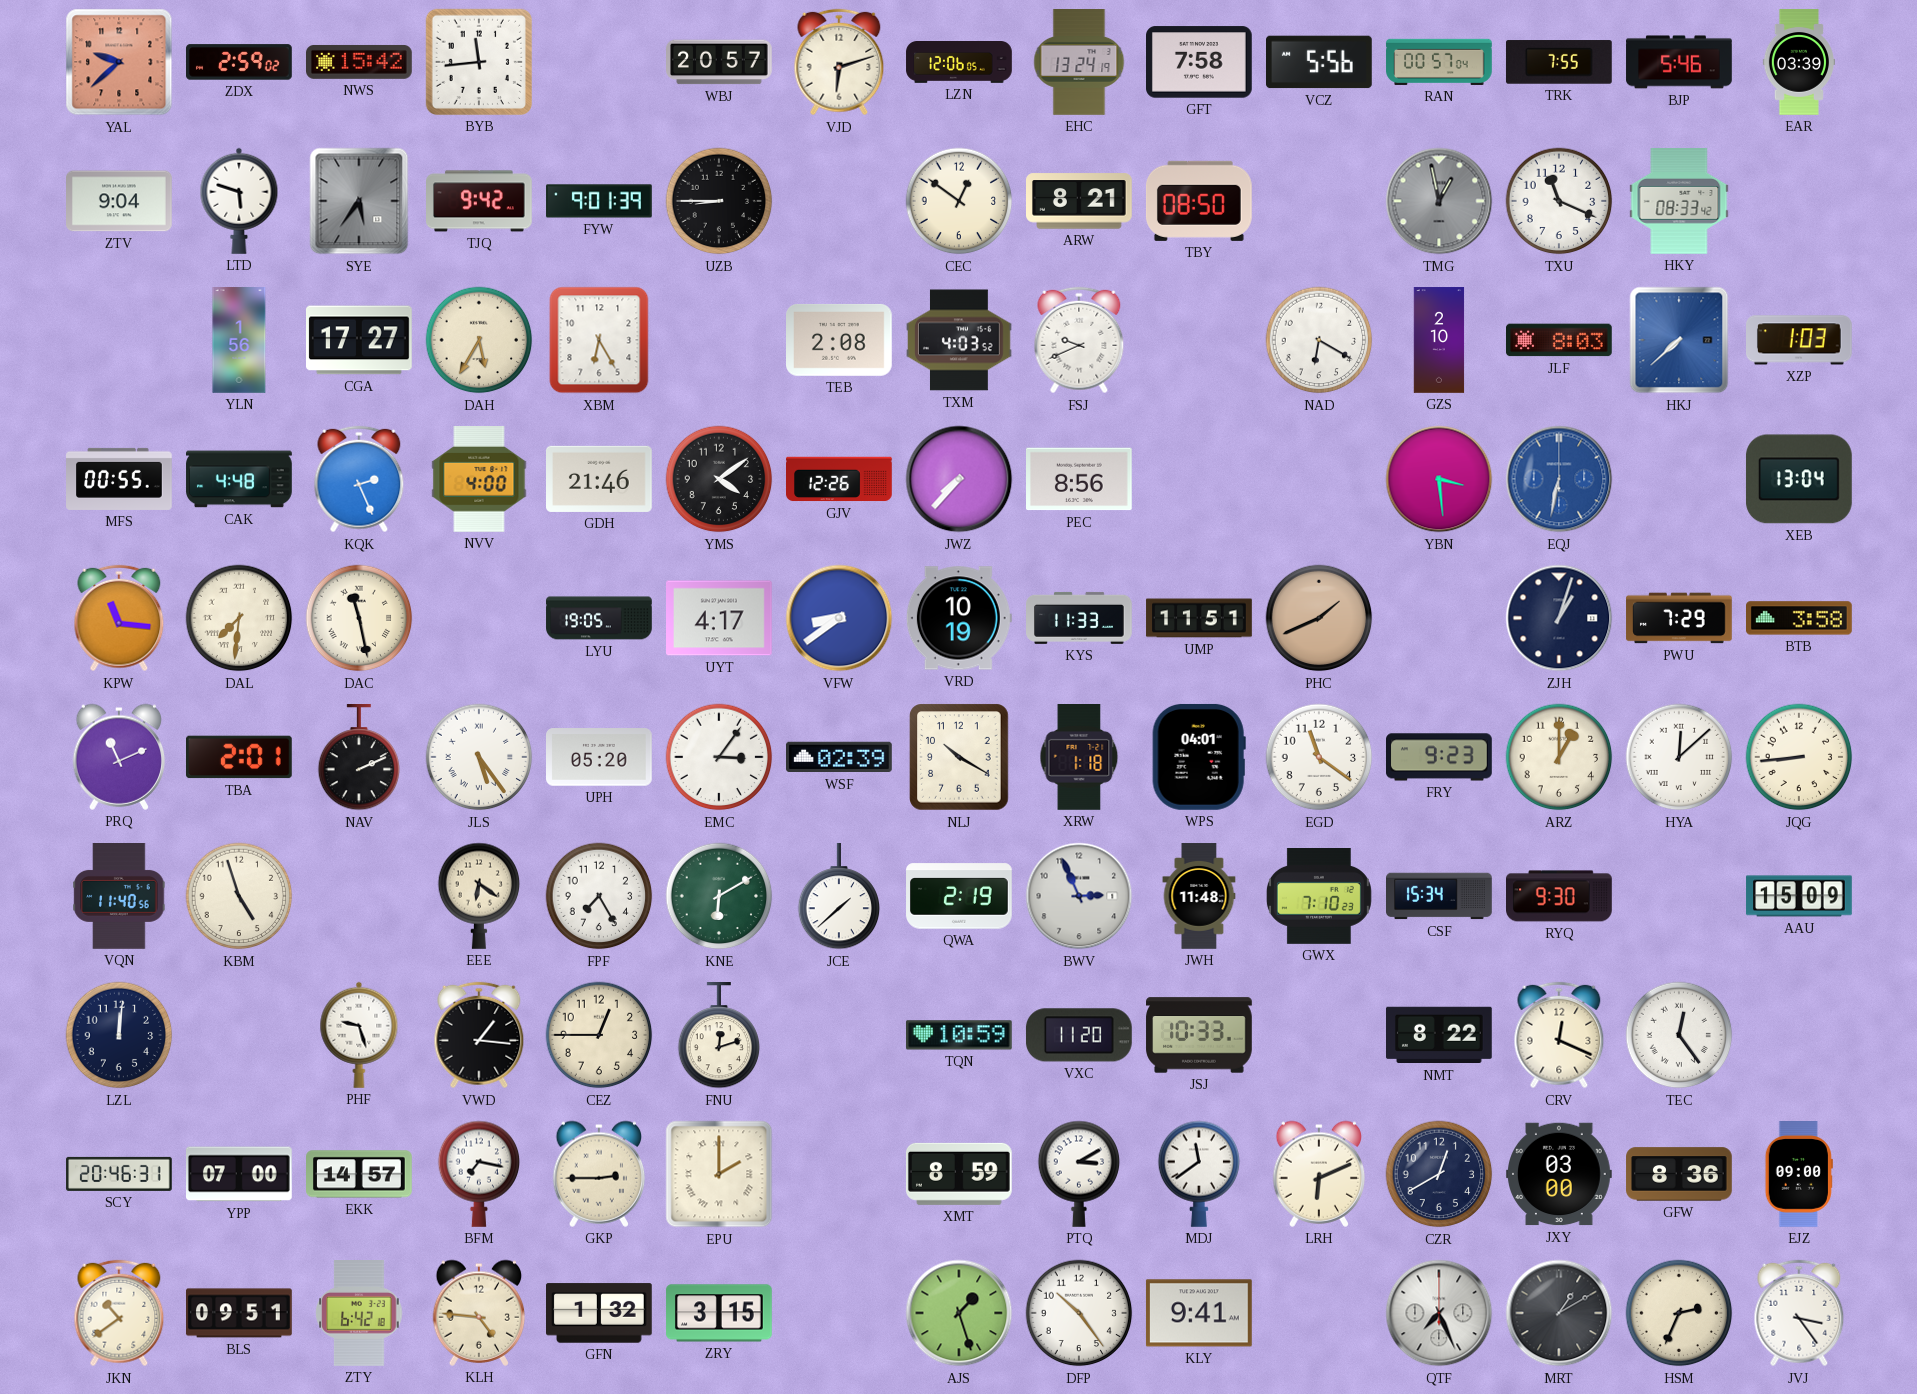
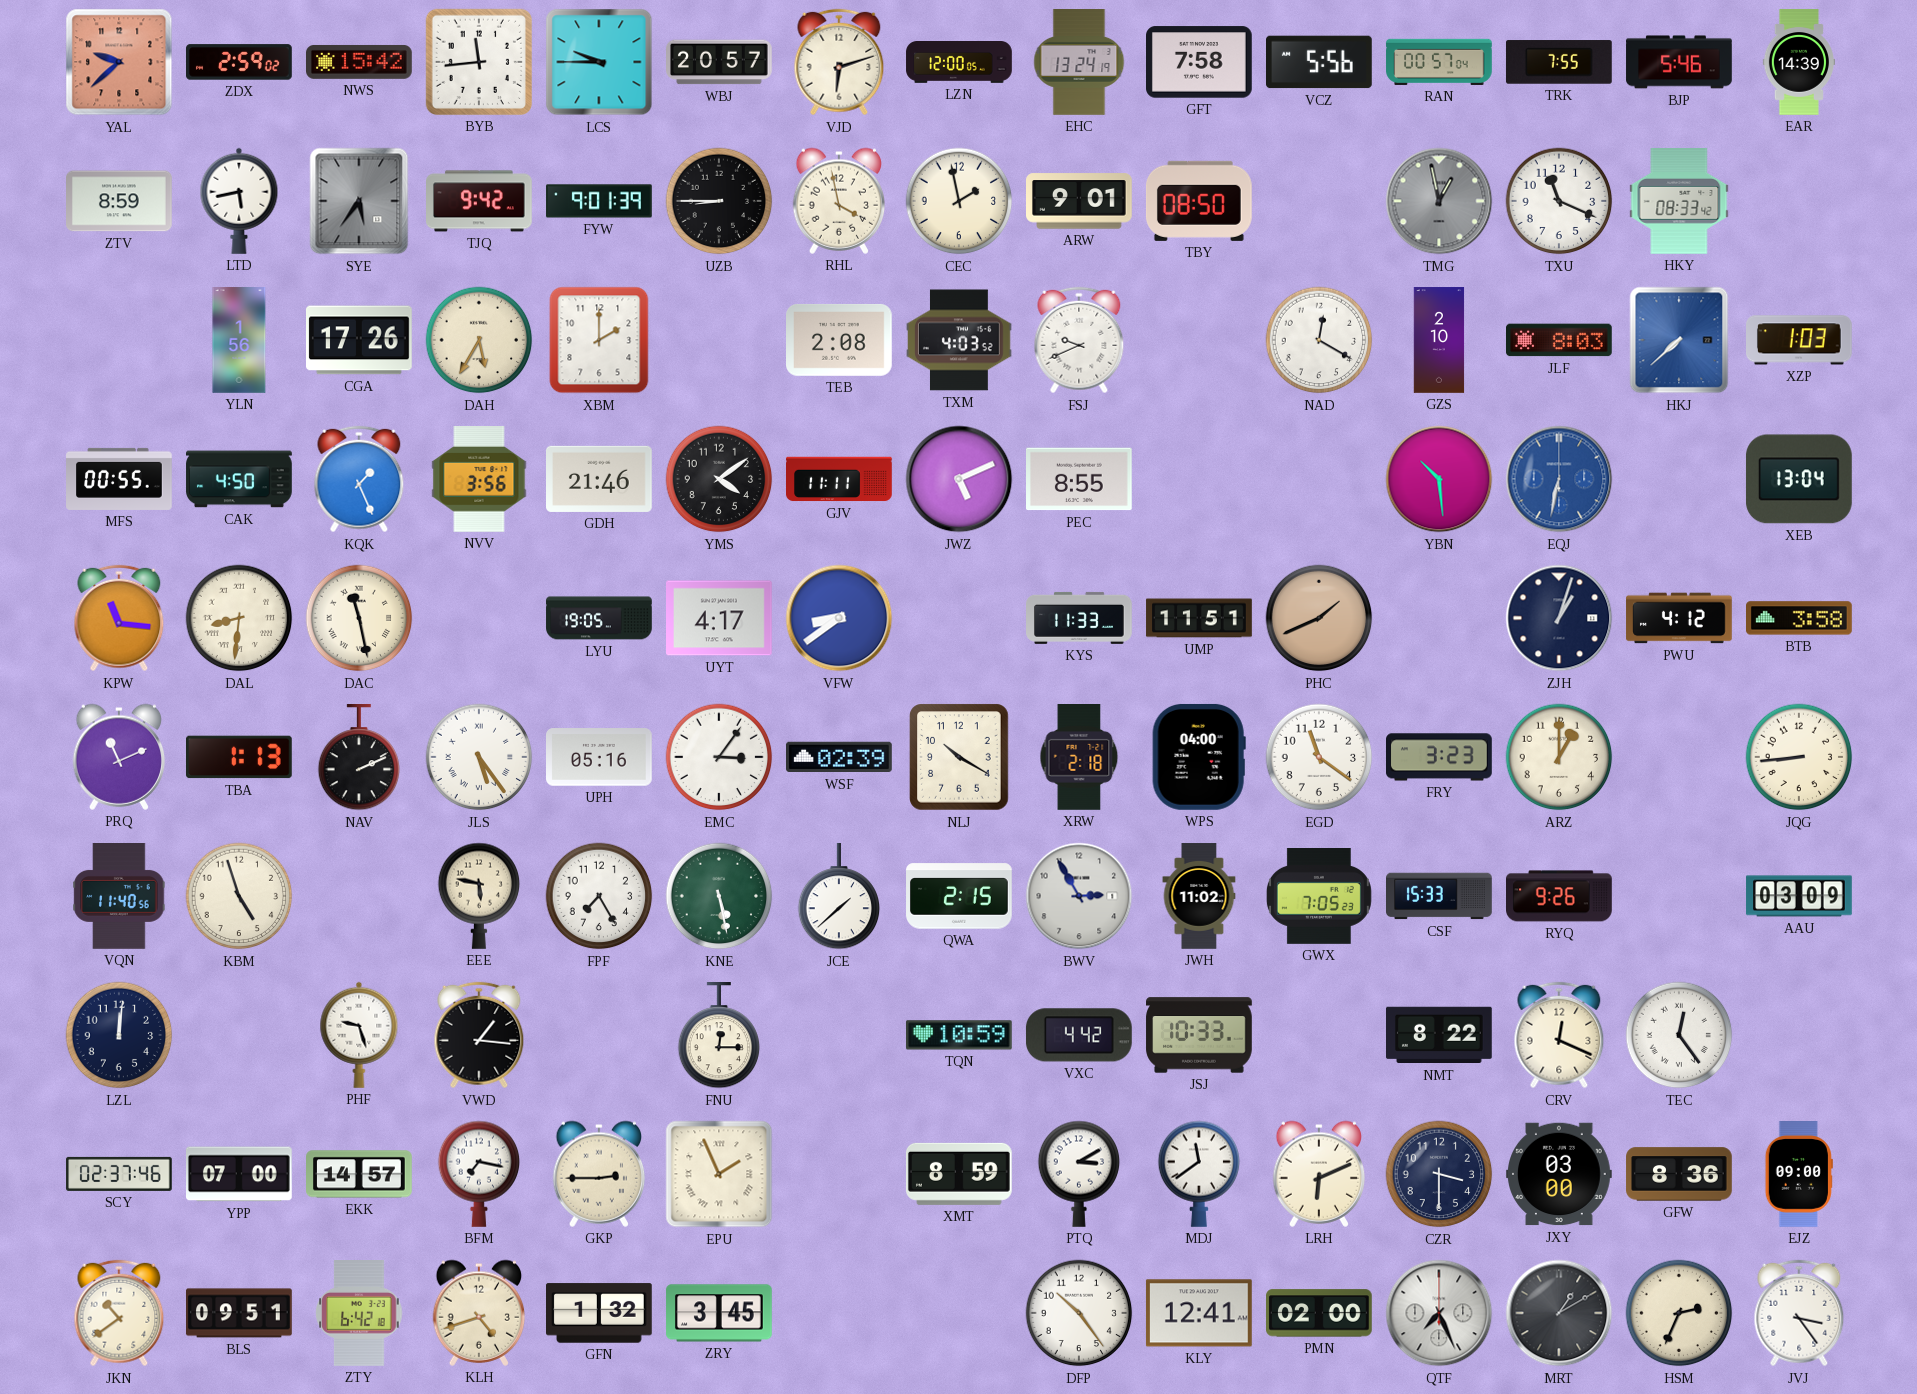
LCS: none -> 9:45 (599, 62)
LZN: 12:06 -> 12:00 (959, 63)
EAR: 03:39 -> 14:39 (1798, 62)
ZTV: 9:04 -> 8:59 (120, 201)
LTD: 5:48 -> 5:43 (239, 201)
RHL: none -> 3:58 (839, 201)
CEC: 12:51 -> 1:58 (959, 201)
ARW: 8:21 -> 9:01 (1080, 201)
CGA: 17:27 -> 17:26 (360, 340)
XBM: 6:25 -> 2:00 (599, 340)
NAD: 6:20 -> 12:20 (1319, 340)
CAK: 4:48 -> 4:50 (239, 479)
KQK: 2:26 -> 1:26 (359, 479)
NVV: 4:00 -> 3:56 (479, 480)
GJV: 12:26 -> 11:11 (839, 479)
JWZ: 7:37 -> 5:11 (959, 479)
PEC: 8:56 -> 8:55 (1080, 479)
YBN: 3:29 -> 10:29 (1439, 479)
DAL: 7:31 -> 8:31 (239, 618)
VRD: 10:19 -> none (959, 618)
PWU: 7:29 -> 4:12 (1679, 618)
TBA: 2:01 -> 1:13 (240, 757)
UPH: 05:20 -> 05:16 (600, 757)
XRW: 1:18 -> 2:18 (1079, 758)
WPS: 04:01 -> 04:00 (1199, 757)
FRY: 9:23 -> 3:23 (1440, 757)
HYA: 12:08 -> none (1679, 757)
EEE: 6:21 -> 5:47 (479, 896)
KNE: 6:10 -> 5:28 (719, 896)
QWA: 2:19 -> 2:15 (959, 896)
BWV: 2:56 -> 2:55 (1079, 896)
JWH: 11:48 -> 11:02 (1199, 896)
GWX: 7:10 -> 7:05 (1319, 897)
CSF: 15:34 -> 15:33 (1439, 896)
RYQ: 9:30 -> 9:26 (1559, 896)
AAU: 15:09 -> 03:09 (1799, 896)
CEZ: 12:45 -> none (599, 1035)
FNU: 12:12 -> 12:15 (719, 1036)
VXC: 11:20 -> 4:42 (1079, 1035)
SCY: 20:46 -> 02:37 (119, 1174)
EPU: 2:00 -> 1:56 (719, 1174)
CZR: 12:40 -> 3:30 (1439, 1174)
KLH: 4:46 -> 4:42 (479, 1313)
ZRY: 3:15 -> 3:45 (719, 1313)
AJS: 1:27 -> none (959, 1313)
KLY: 9:41 -> 12:41 (1199, 1313)
PMN: none -> 02:00 (1320, 1313)
